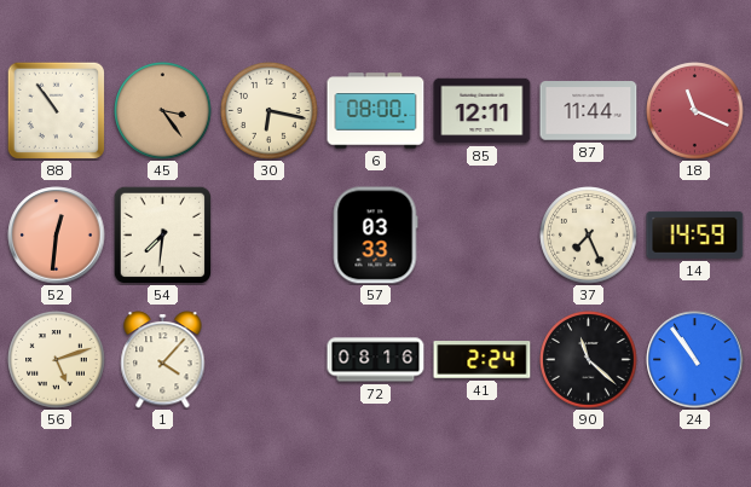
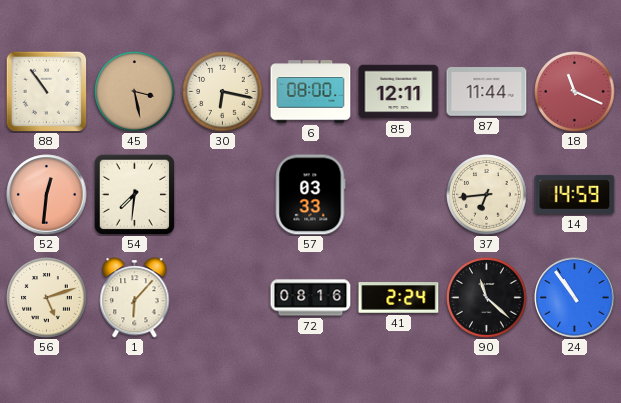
45: 3:24 -> 3:28 (135, 92)
37: 7:26 -> 6:44 (487, 195)
1: 4:07 -> 6:07 (135, 298)
